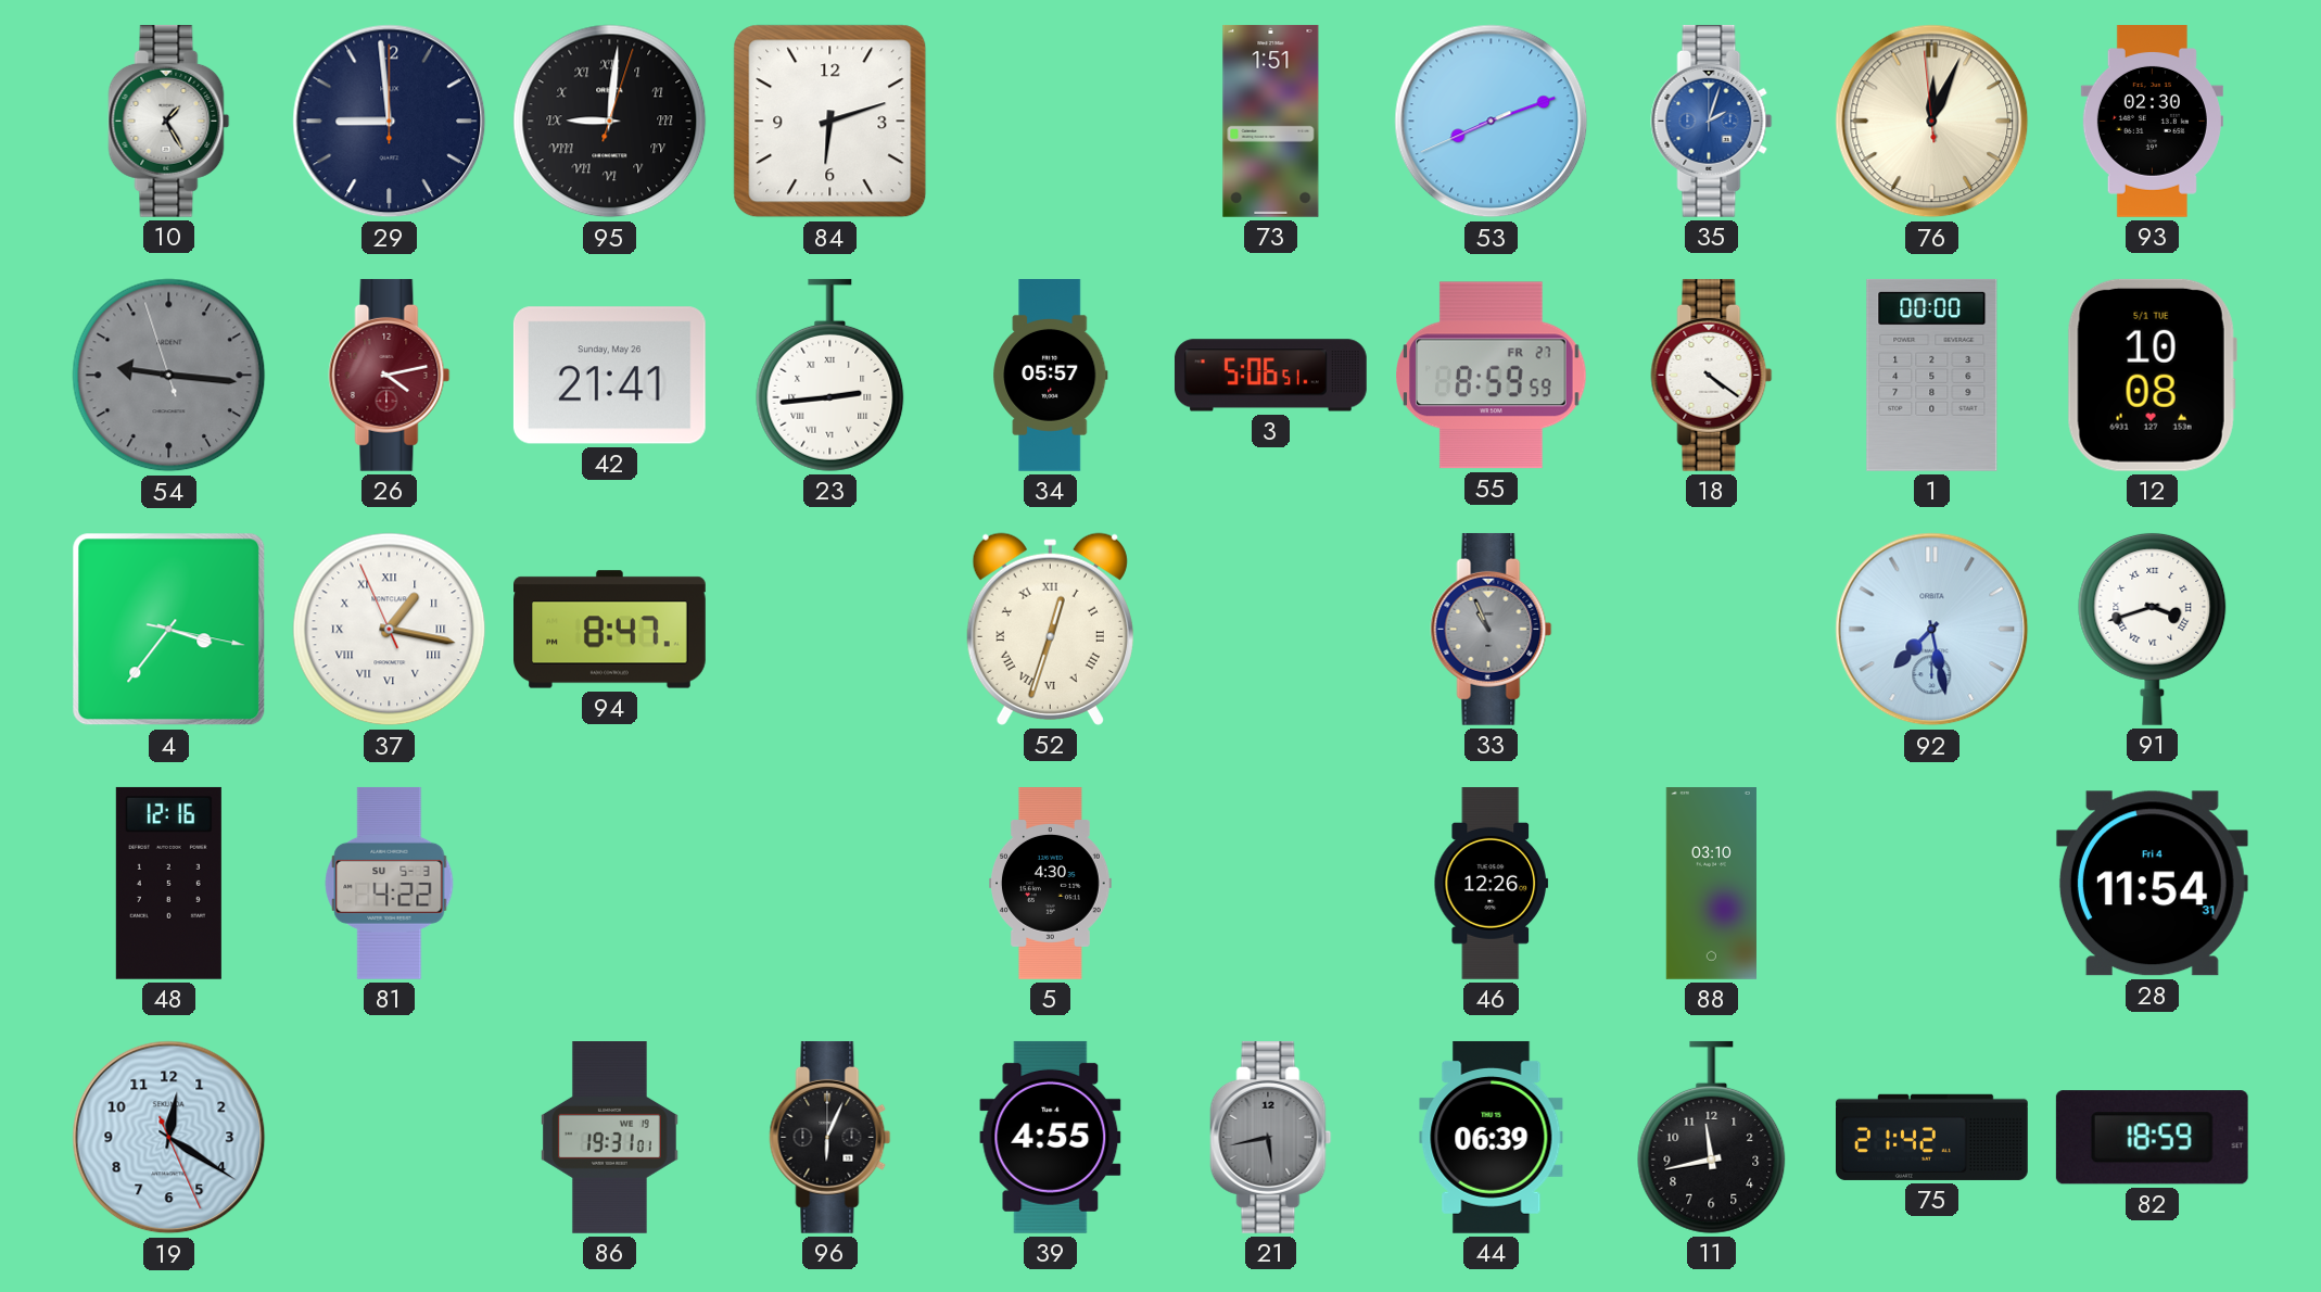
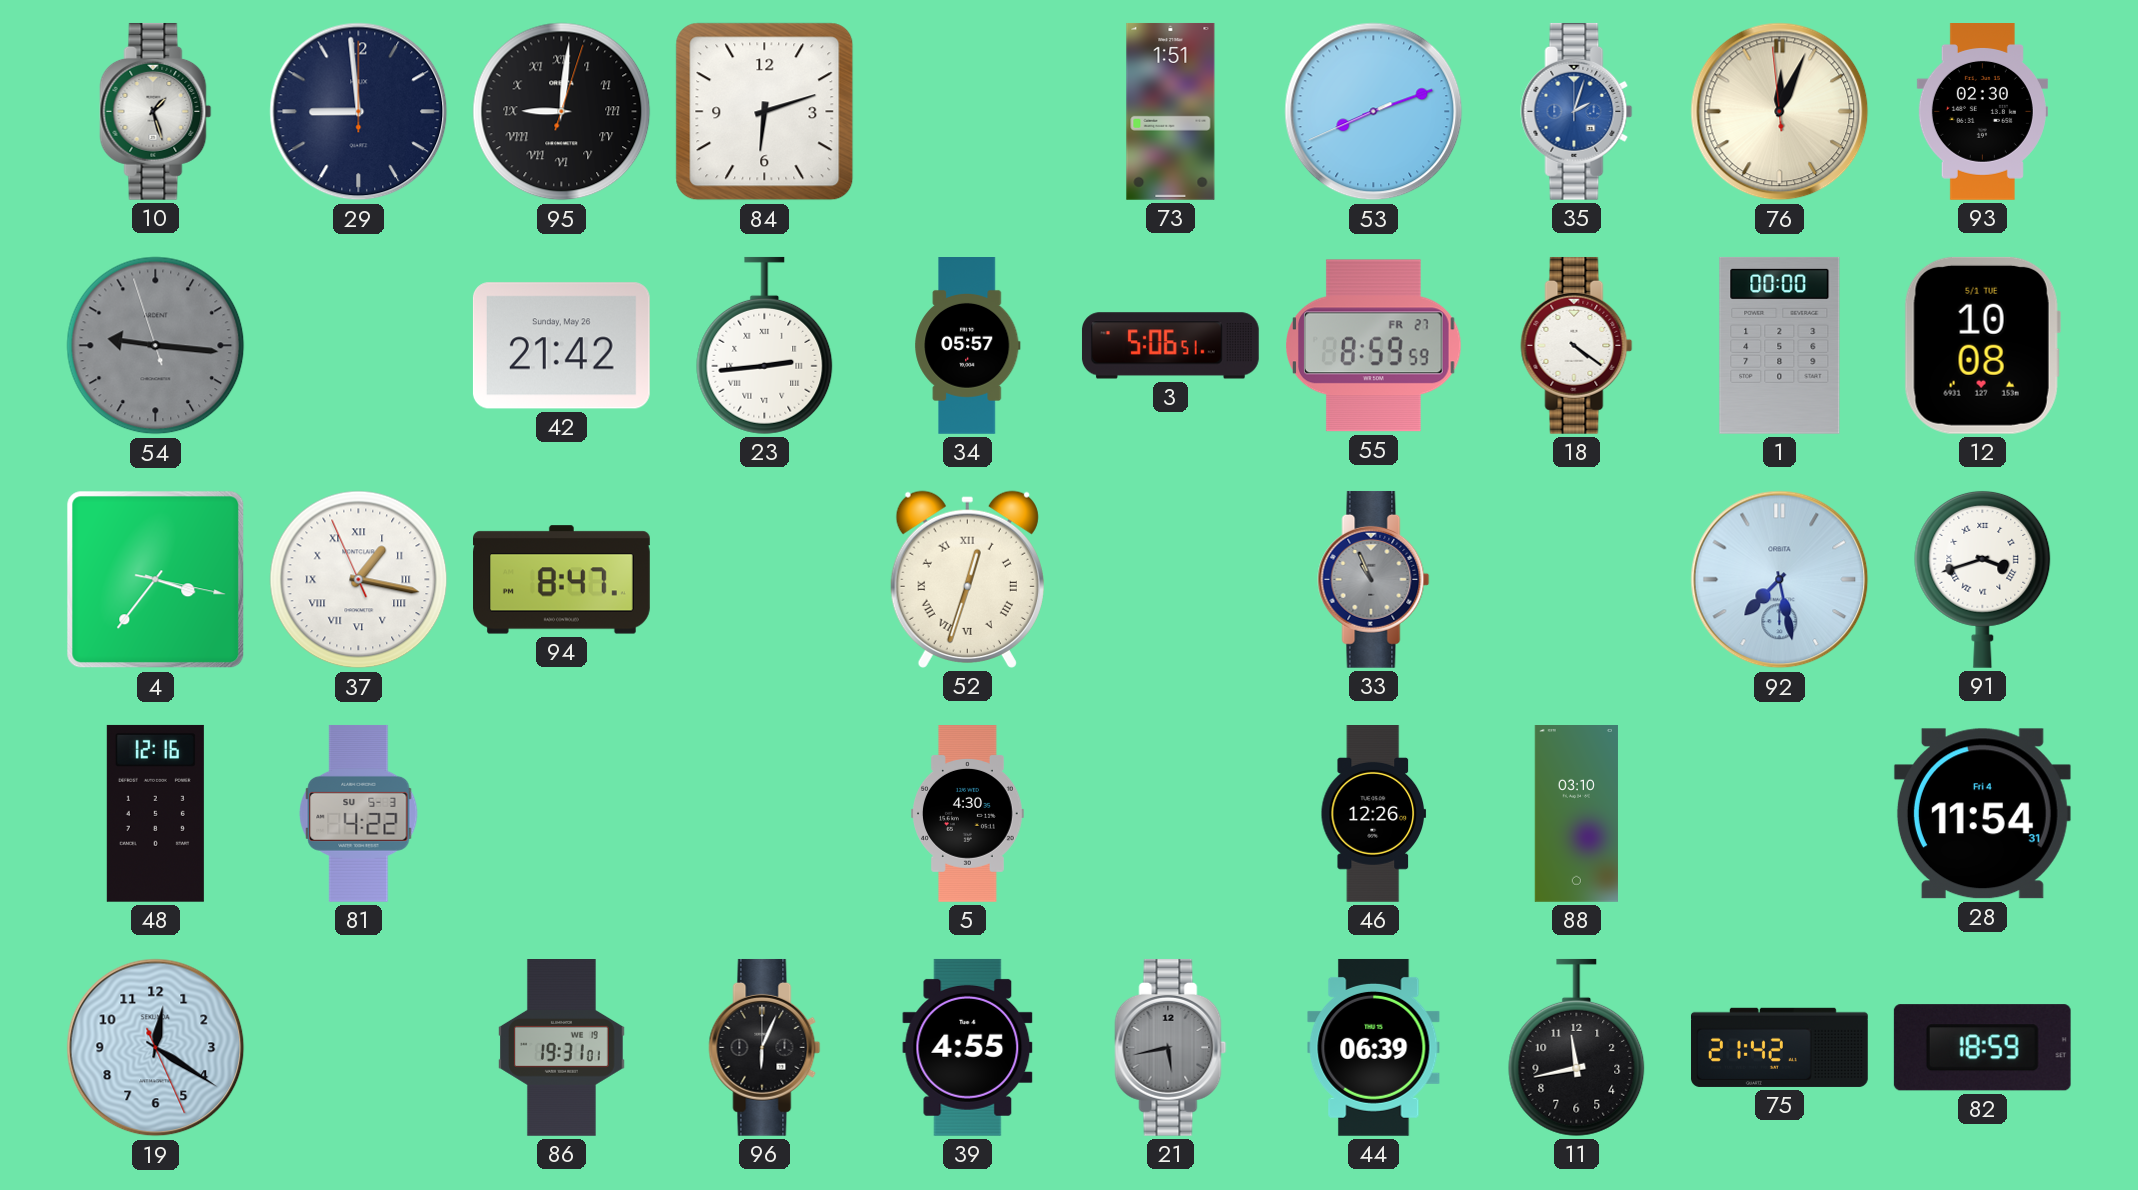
10: 1:25 -> 1:27 (156, 111)
26: 4:13 -> none (390, 375)
42: 21:41 -> 21:42 (561, 346)
